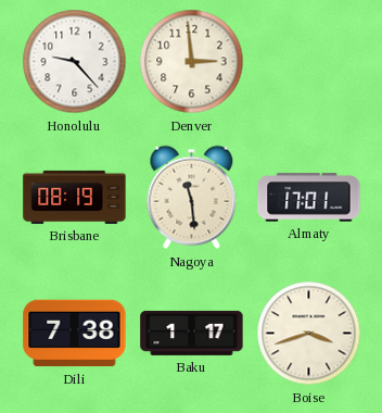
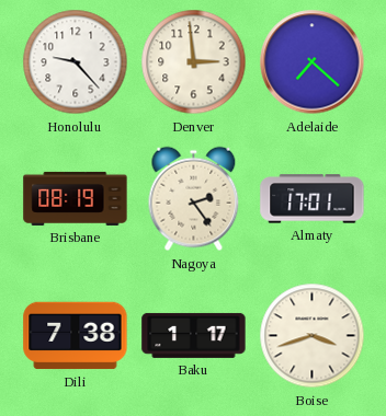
Adelaide: none -> 7:22 (313, 62)
Nagoya: 11:29 -> 2:24 (194, 199)
